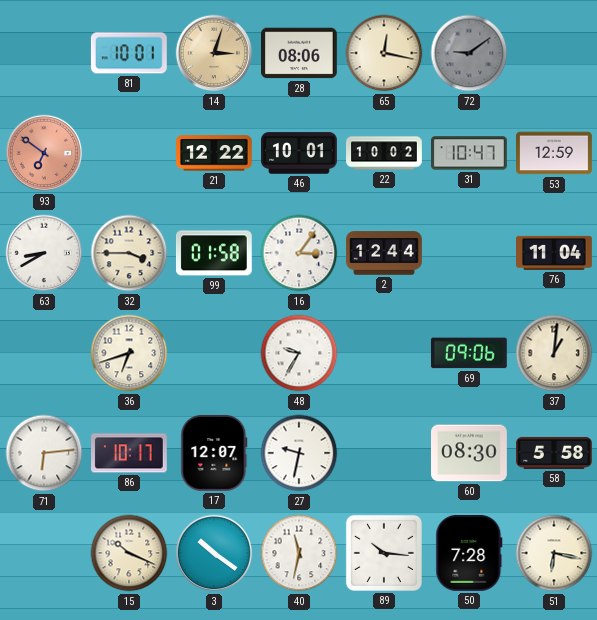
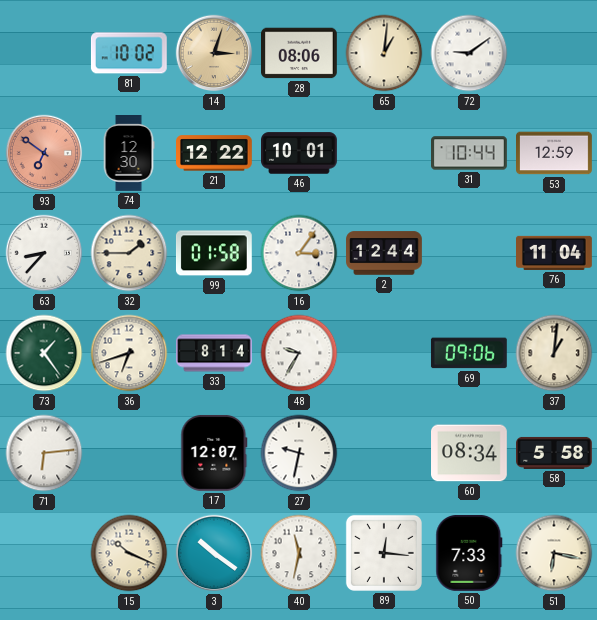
81: 10:01 -> 10:02 (129, 53)
65: 12:17 -> 1:01 (384, 53)
72 dial: grey -> white (469, 53)
74: none -> 12:30 (129, 154)
22: 10:02 -> none (384, 153)
31: 10:47 -> 10:44 (470, 153)
63: 8:40 -> 8:37 (44, 253)
32: 3:45 -> 1:45 (129, 253)
73: none -> 1:24 (44, 353)
33: none -> 8:14 (214, 353)
86: 10:17 -> none (130, 453)
60: 08:30 -> 08:34 (470, 453)
89: 10:16 -> 12:16 (384, 553)
50: 7:28 -> 7:33 (469, 553)
